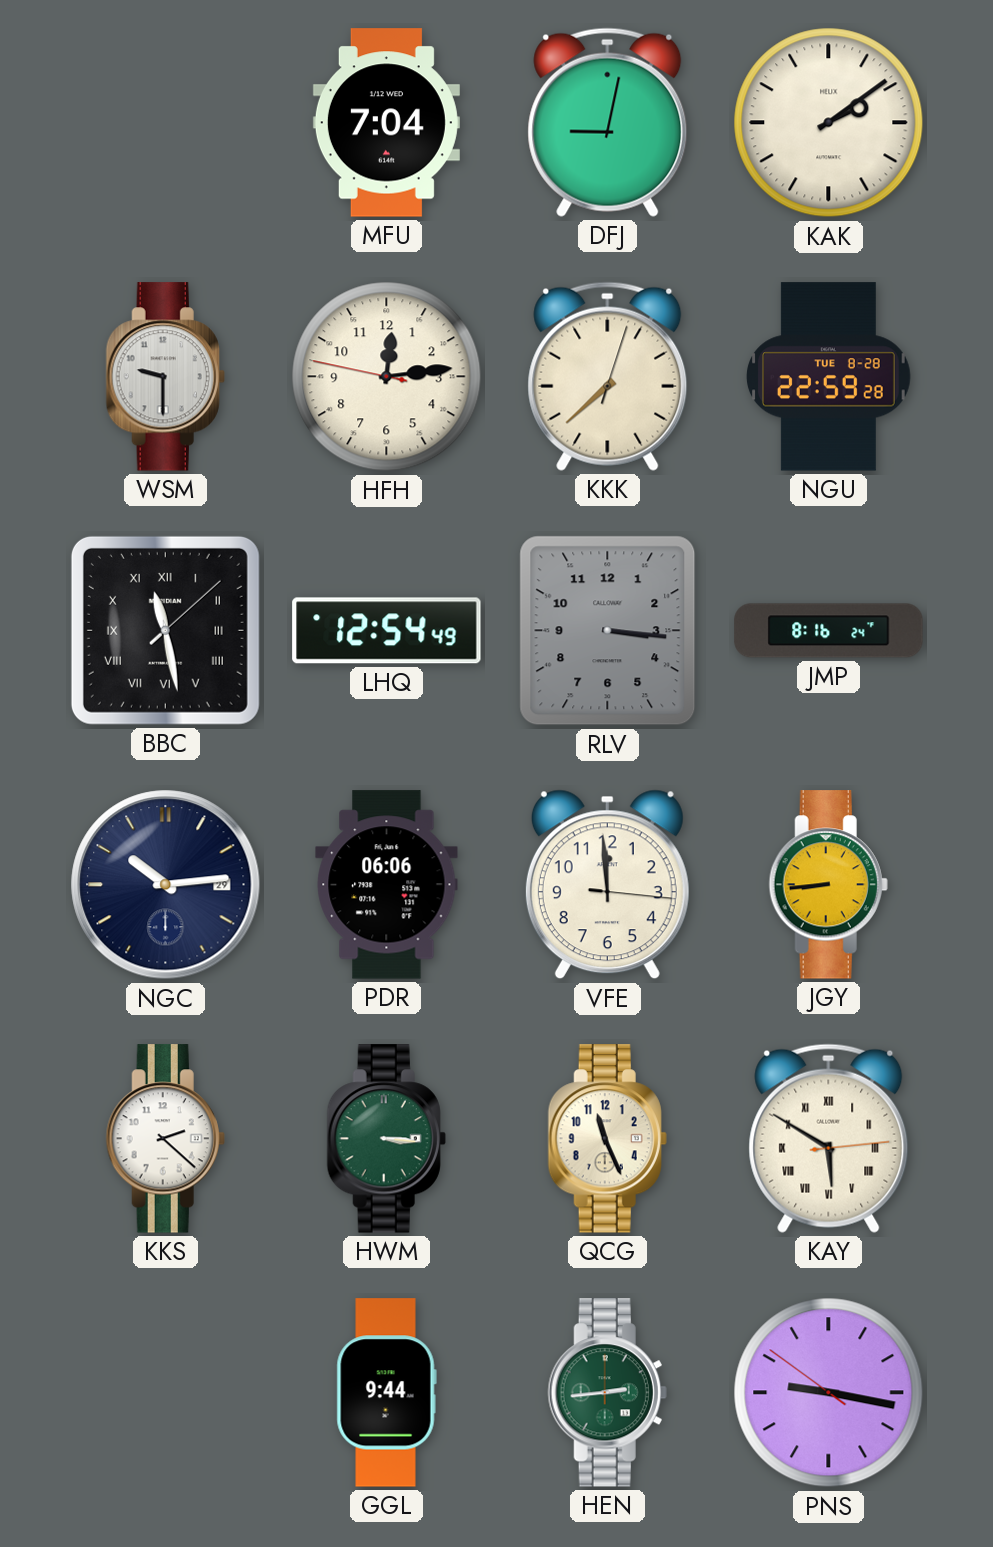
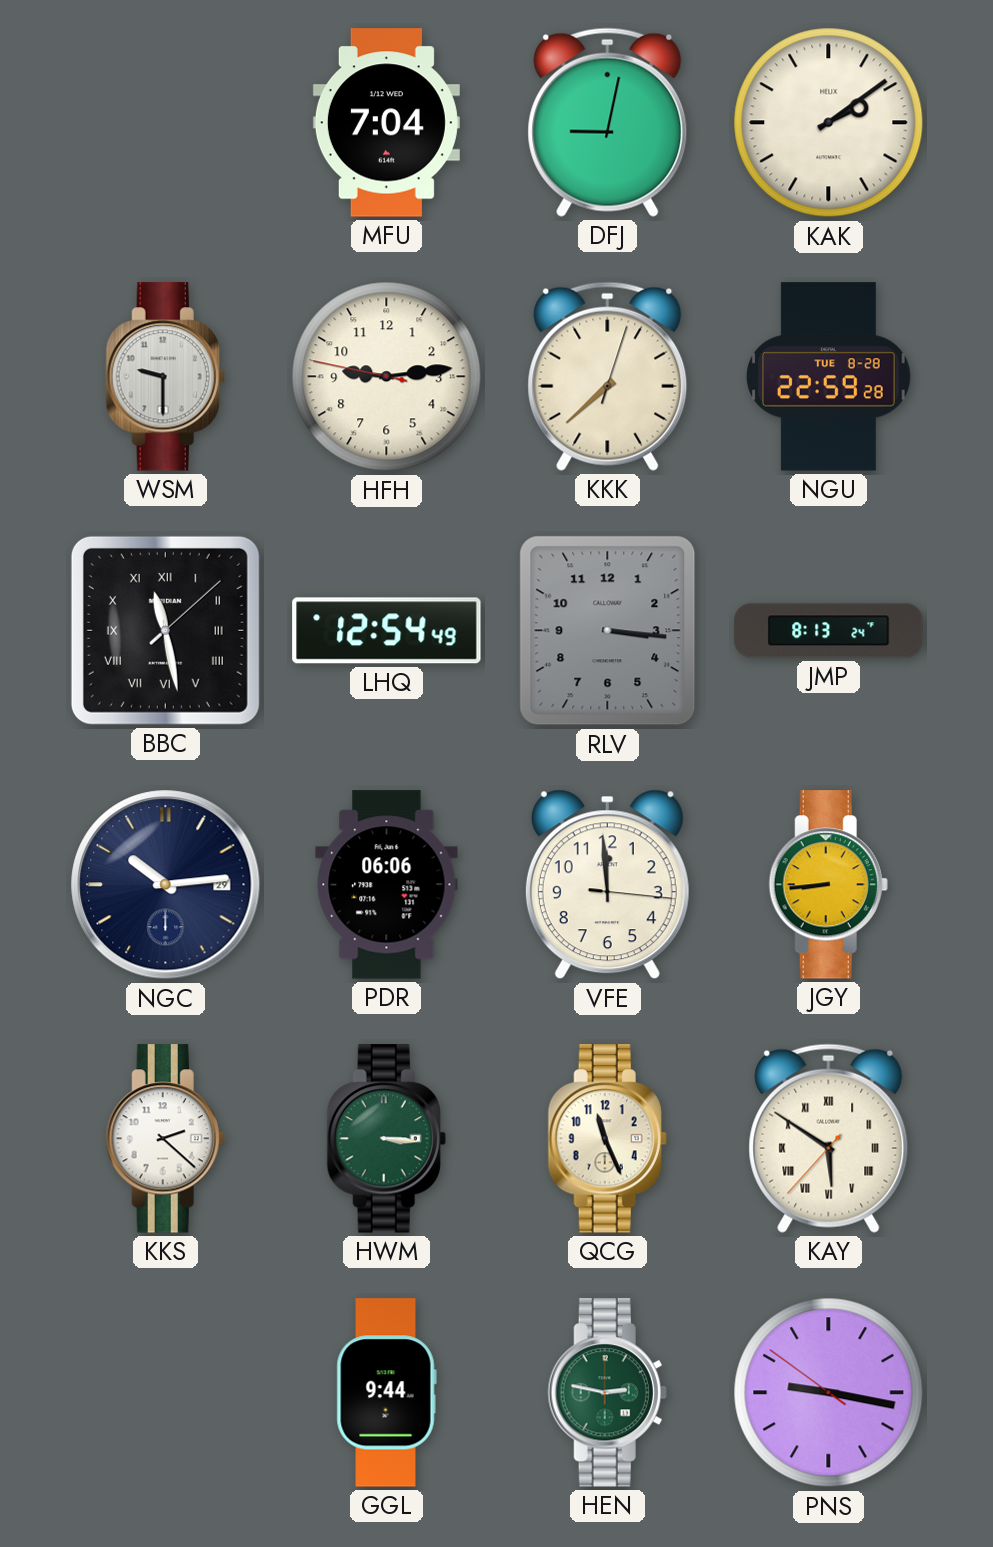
HFH: 12:13 -> 9:13 (387, 377)
JMP: 8:16 -> 8:13 (829, 631)
KAY: 5:50:14 -> 5:50:37 (829, 1138)
HEN: 2:44 -> 2:47 (607, 1393)
